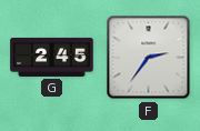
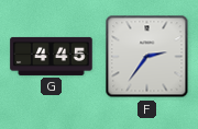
G: 2:45 -> 4:45 (52, 56)
